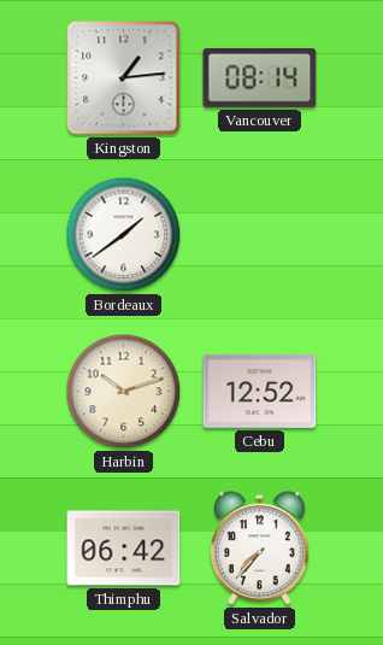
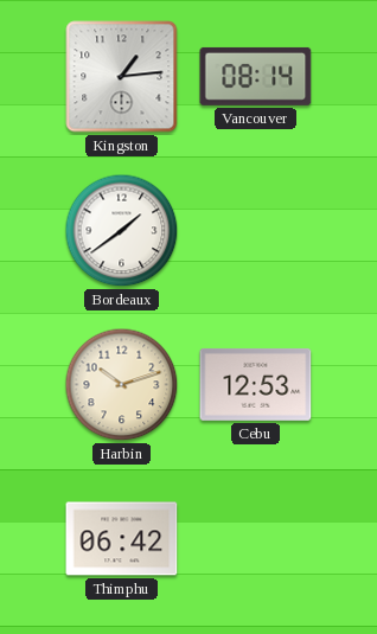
Cebu: 12:52 -> 12:53 (256, 384)
Salvador: 7:37 -> none (260, 549)
